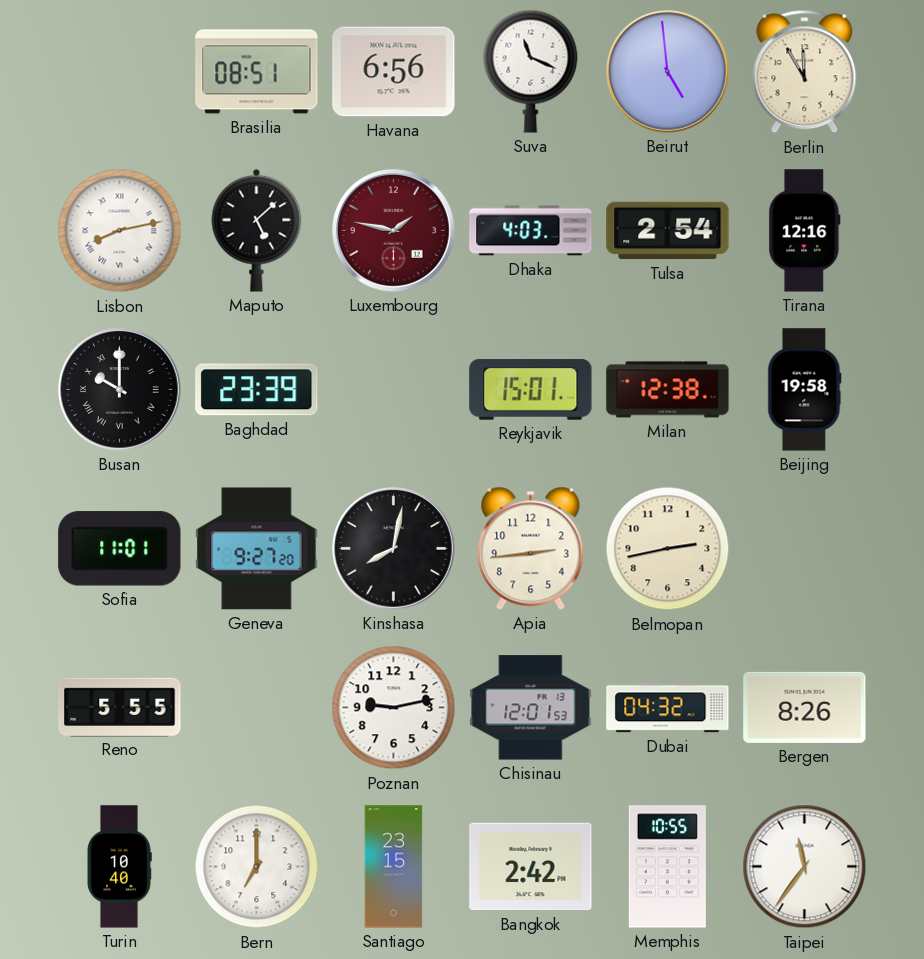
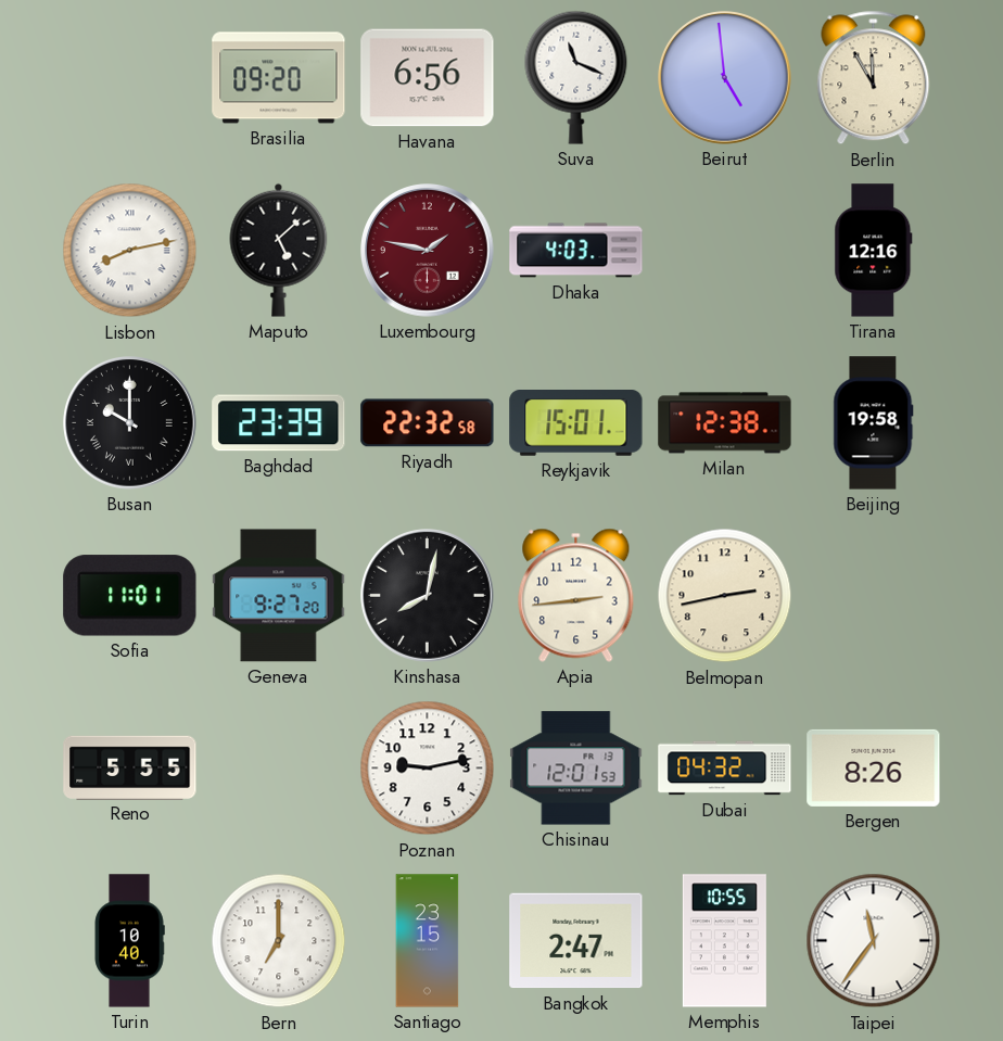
Brasilia: 08:51 -> 09:20 (279, 78)
Tulsa: 2:54 -> none (668, 231)
Riyadh: none -> 22:32 (428, 423)
Bangkok: 2:42 -> 2:47 (576, 941)
